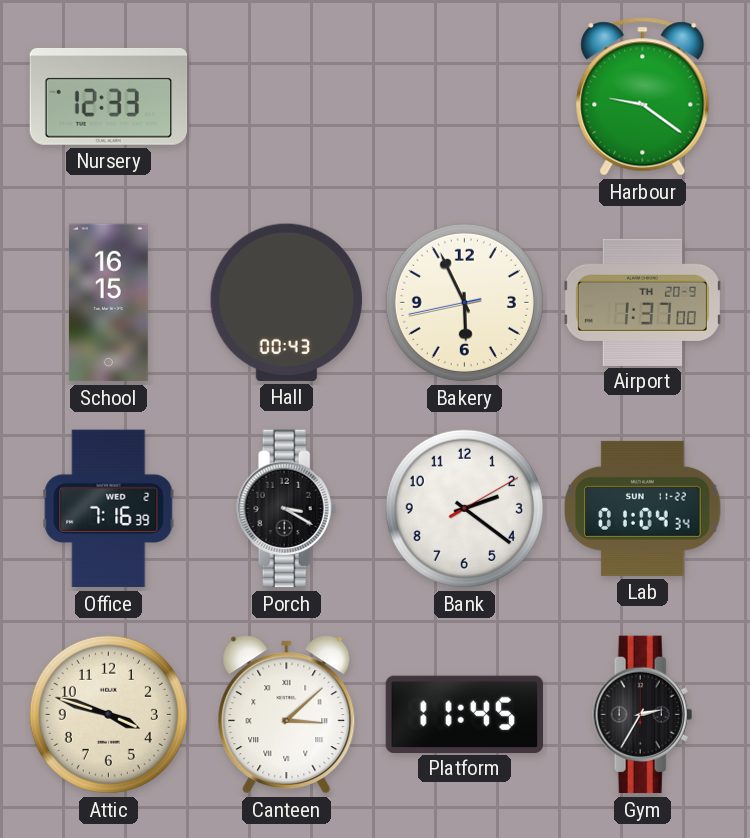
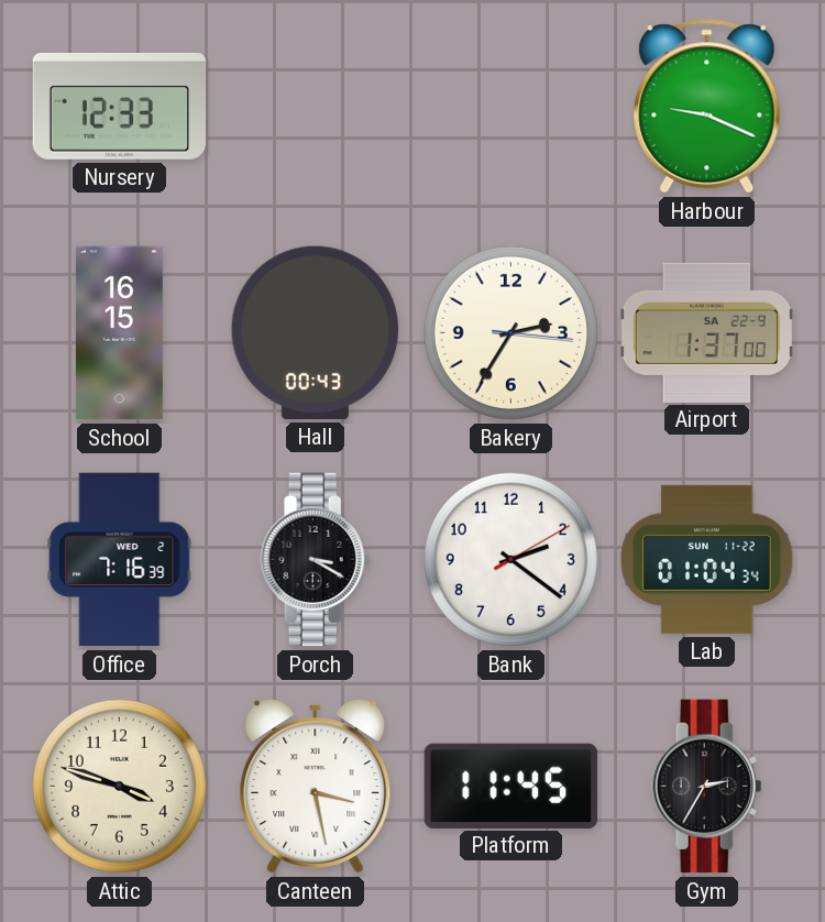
Harbour: 9:21 -> 9:19 (707, 107)
Bakery: 5:55 -> 2:35 (510, 332)
Airport date: TH 20-9 -> SA 22-9 (706, 332)
Canteen: 3:08 -> 3:28 (316, 787)
